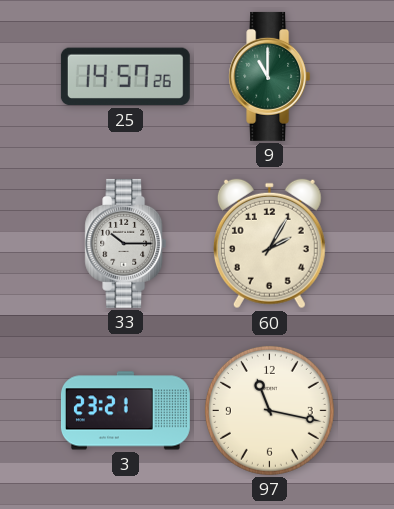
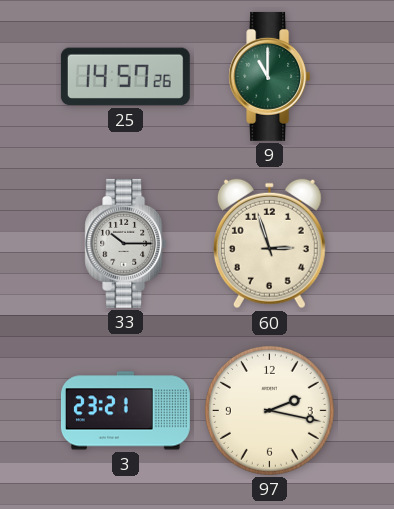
60: 2:05 -> 2:57 (269, 244)
97: 11:17 -> 2:17 (269, 410)
